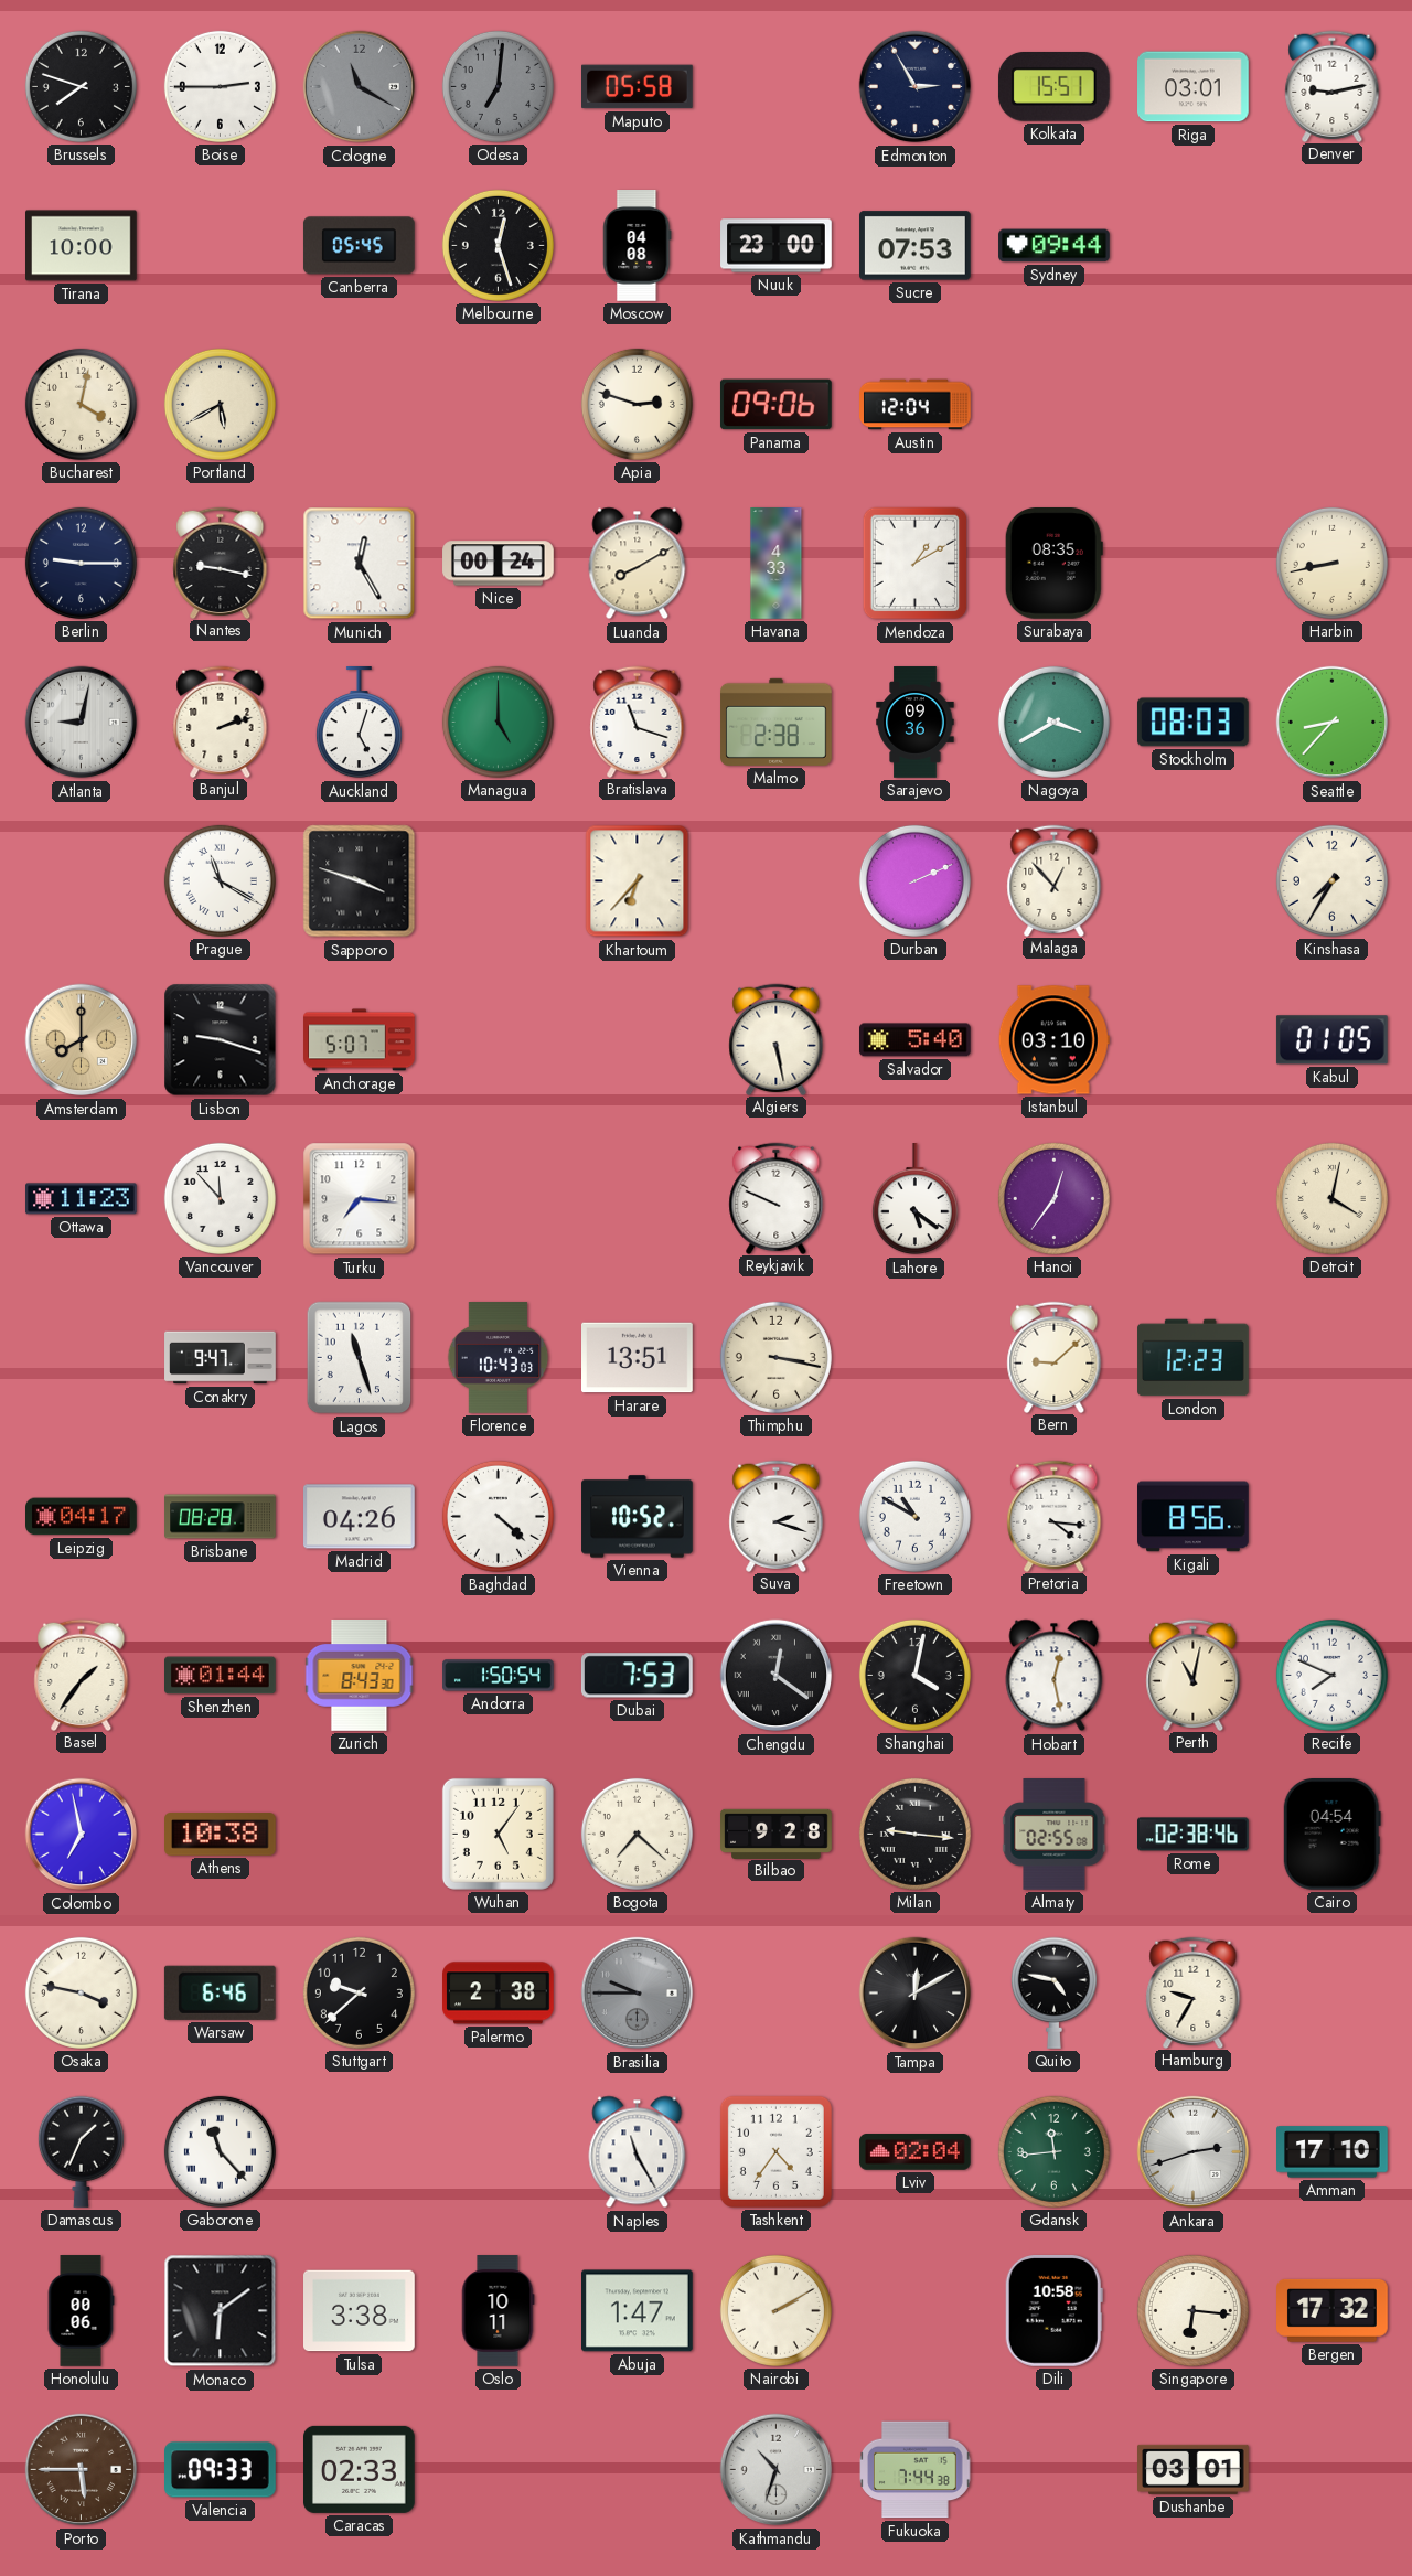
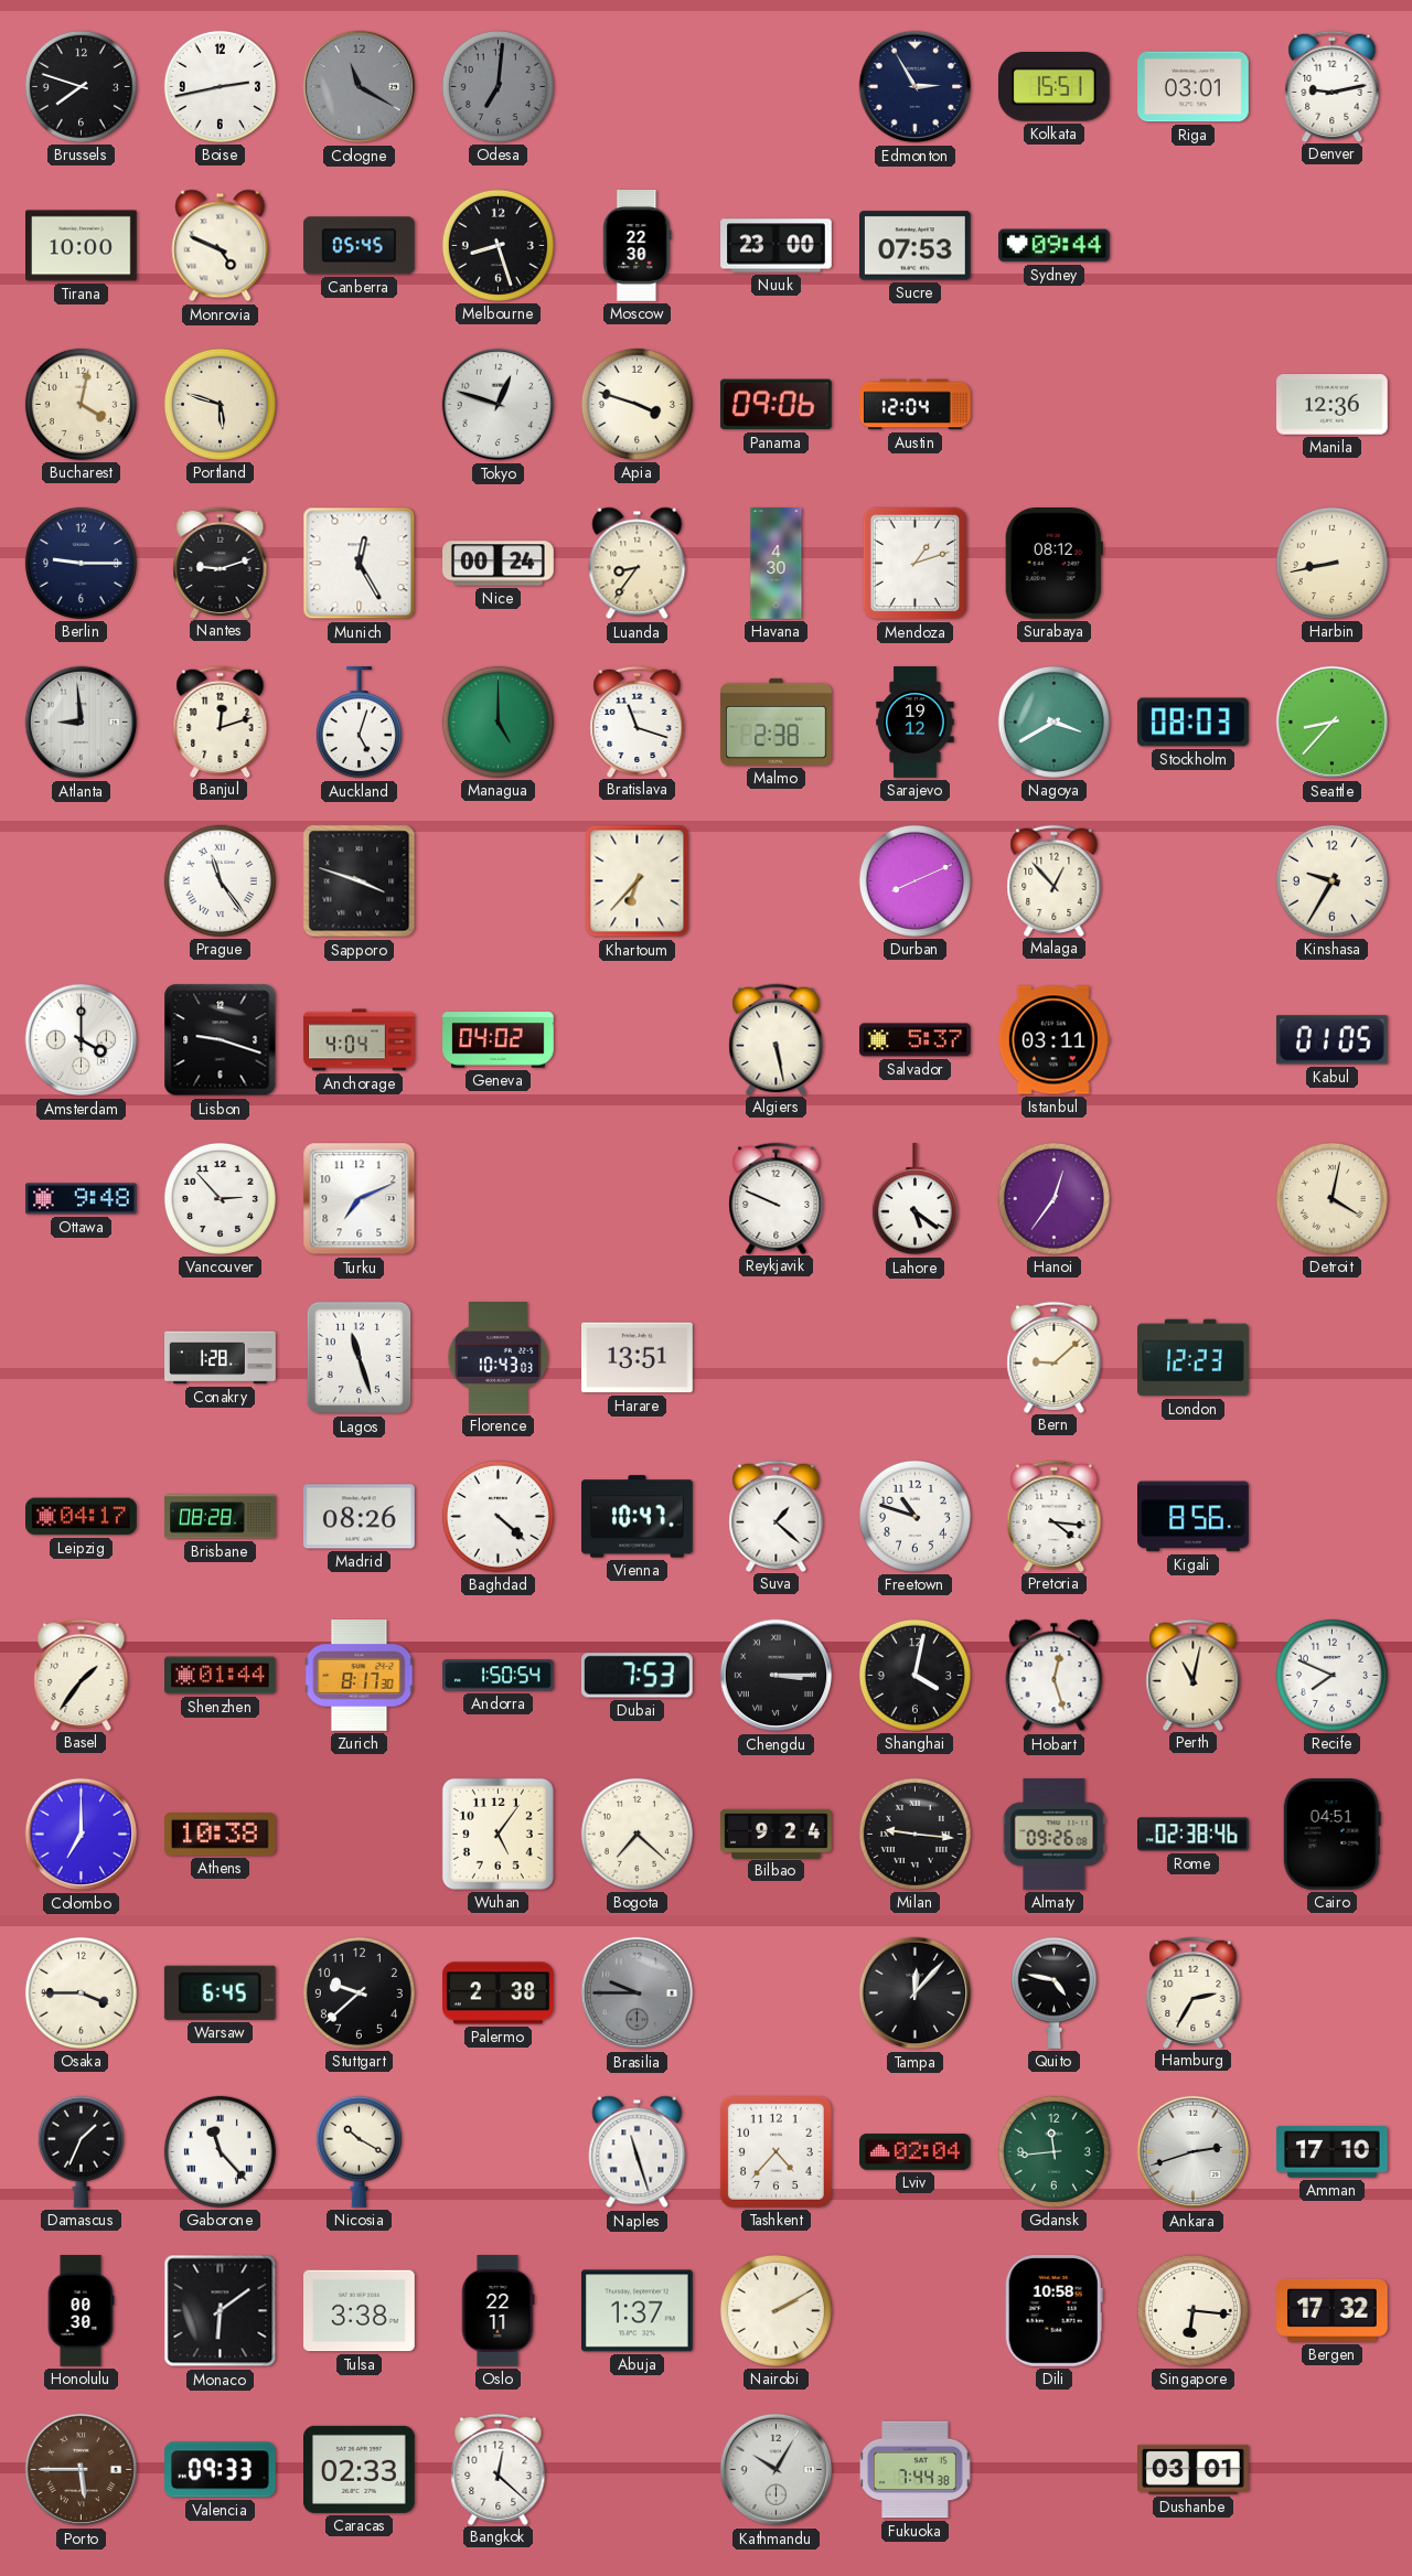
Boise: 2:45 -> 2:43 (220, 86)
Maputo: 05:58 -> none (638, 87)
Monrovia: none -> 4:49 (221, 246)
Melbourne: 12:27 -> 8:27 (498, 245)
Moscow: 04:08 -> 22:30 (638, 246)
Portland: 5:40 -> 5:48 (220, 404)
Tokyo: none -> 12:48 (499, 405)
Apia: 2:48 -> 3:48 (637, 404)
Manila: none -> 12:36 (1333, 405)
Nantes: 9:17 -> 9:12 (221, 563)
Luanda: 8:10 -> 8:36 (638, 564)
Havana: 4:33 -> 4:30 (777, 564)
Mendoza: 1:10 -> 1:12 (916, 564)
Surabaya: 08:35 -> 08:12 (1053, 564)
Atlanta: 9:02 -> 8:59 (82, 723)
Banjul: 2:12 -> 12:12 (221, 722)
Sarajevo: 09:36 -> 19:12 (916, 723)
Prague: 11:20 -> 11:24 (220, 880)
Durban: 2:11 -> 8:11 (914, 880)
Kinshasa: 7:35 -> 9:35 (1331, 880)
Amsterdam: 8:00 -> 4:00 (82, 1040)
Amsterdam dial: champagne -> white (82, 1040)
Anchorage: 5:07 -> 4:04 (360, 1040)
Geneva: none -> 04:02 (499, 1040)
Salvador: 5:40 -> 5:37 (916, 1040)
Istanbul: 03:10 -> 03:11 (1053, 1040)
Ottawa: 11:23 -> 9:48 (82, 1199)
Vancouver: 11:53 -> 2:53 (220, 1198)
Turku: 7:16 -> 7:11 (360, 1199)
Conakry: 9:47 -> 1:28 (221, 1358)
Thimphu: 3:17 -> none (775, 1357)
Madrid: 04:26 -> 08:26 (360, 1517)
Vienna: 10:52 -> 10:47 (638, 1517)
Suva: 2:18 -> 1:22 (777, 1516)
Freetown: 10:50 -> 10:48 (914, 1516)
Zurich: 8:43 -> 8:17 (360, 1676)
Chengdu: 12:21 -> 3:15 (777, 1676)
Hobart: 12:28 -> 12:27 (1055, 1676)
Colombo: 6:58 -> 7:00 (82, 1835)
Bilbao: 9:28 -> 9:24 (777, 1834)
Almaty: 02:55 -> 09:26 (1055, 1835)
Cairo: 04:54 -> 04:51 (1331, 1835)
Osaka: 3:47 -> 3:45 (81, 1992)
Warsaw: 6:46 -> 6:45 (220, 1992)
Tampa: 12:10 -> 12:07 (916, 1994)
Hamburg: 9:35 -> 2:35 (1194, 1992)
Nicosia: none -> 10:20 (359, 2151)
Naples: 11:25 -> 11:27 (638, 2152)
Tashkent: 4:36 -> 4:37 (775, 2151)
Honolulu: 00:06 -> 00:30 (81, 2311)
Oslo: 10:11 -> 22:11 (498, 2311)
Abuja: 1:47 -> 1:37 (638, 2311)
Bangkok: none -> 12:22 (499, 2469)
Kathmandu: 10:33 -> 10:05 (777, 2470)
